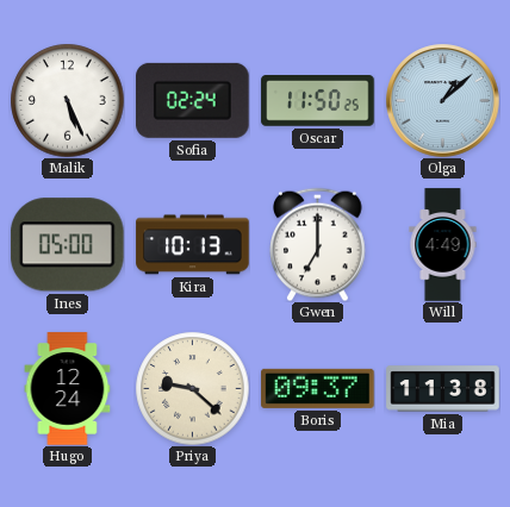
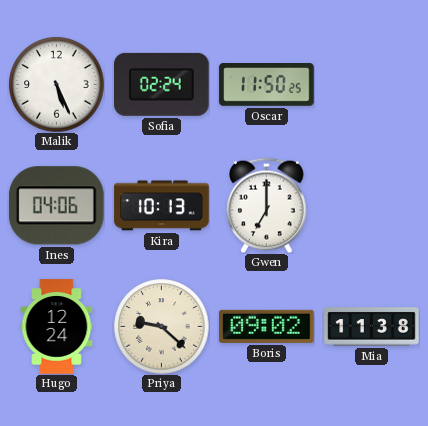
Olga: 1:08 -> none (443, 101)
Ines: 05:00 -> 04:06 (56, 206)
Will: 4:49 -> none (443, 245)
Boris: 09:37 -> 09:02 (267, 326)
